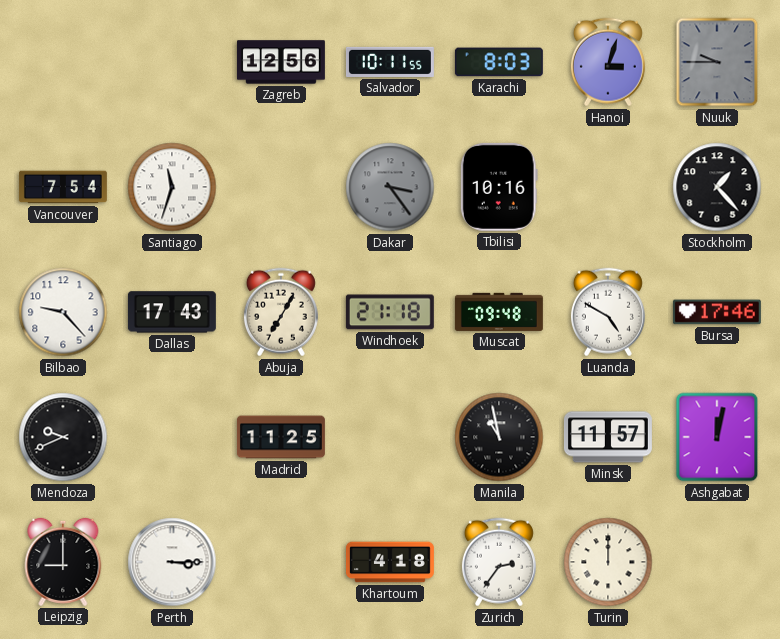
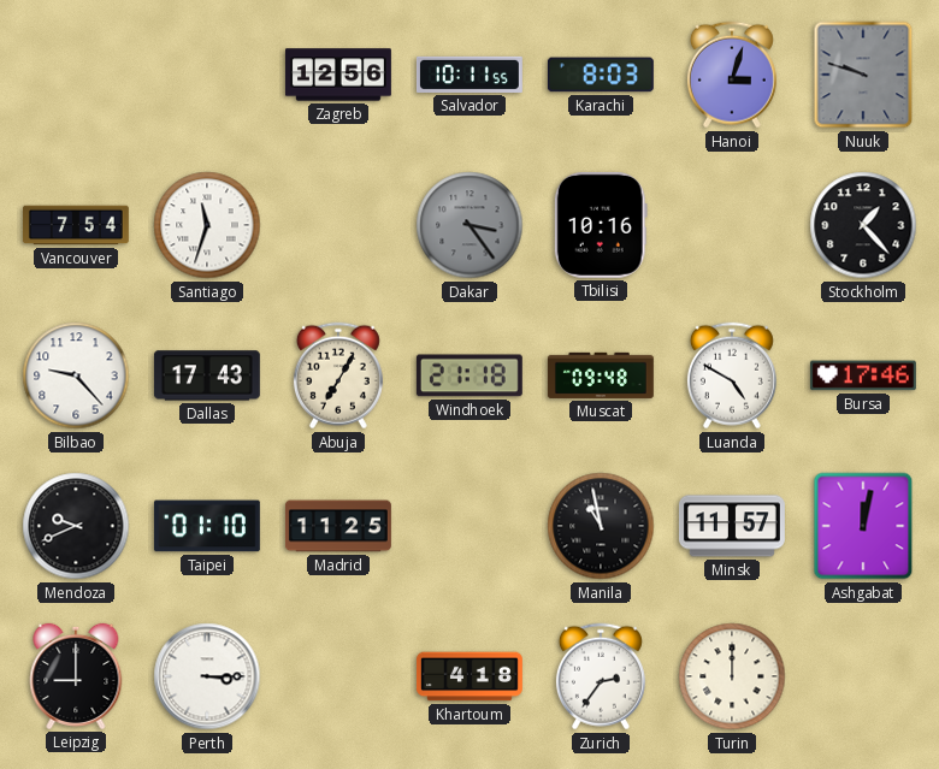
Nuuk: 9:45 -> 9:48 (863, 75)
Taipei: none -> 01:10 (207, 526)
